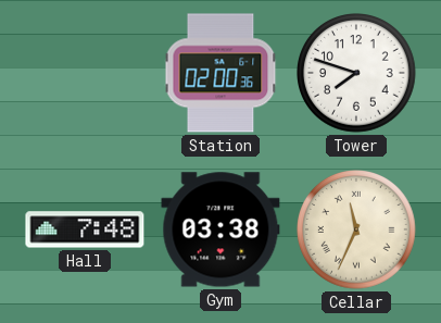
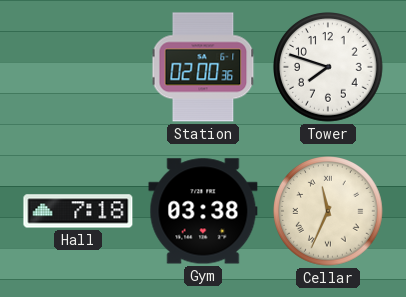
Hall: 7:48 -> 7:18 (78, 211)
